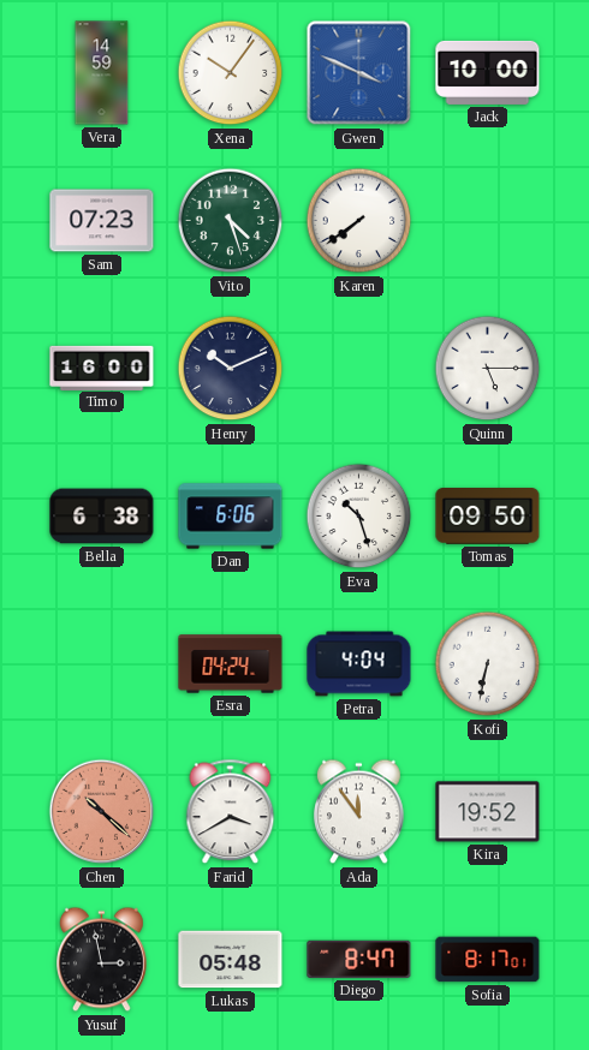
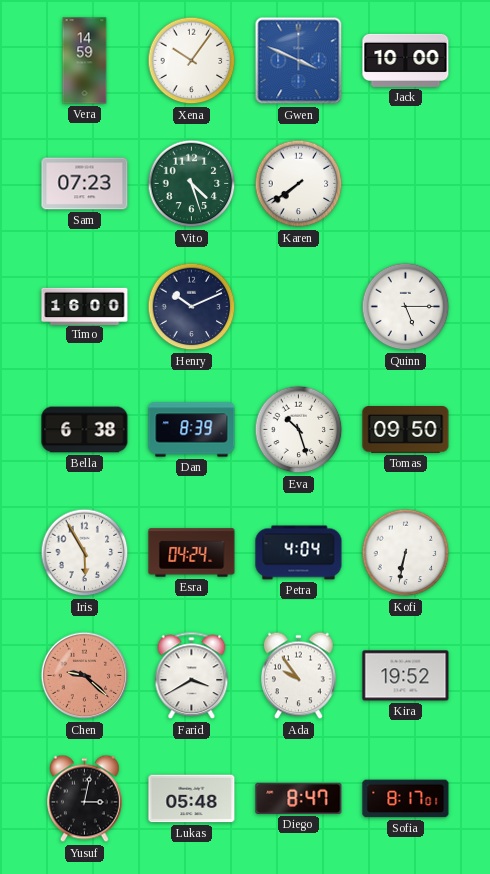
Dan: 6:06 -> 8:39 (192, 430)
Iris: none -> 5:55 (85, 553)
Chen: 10:22 -> 9:22 (85, 676)
Ada: 11:54 -> 9:54 (299, 676)
Yusuf: 2:58 -> 3:02 (85, 799)
